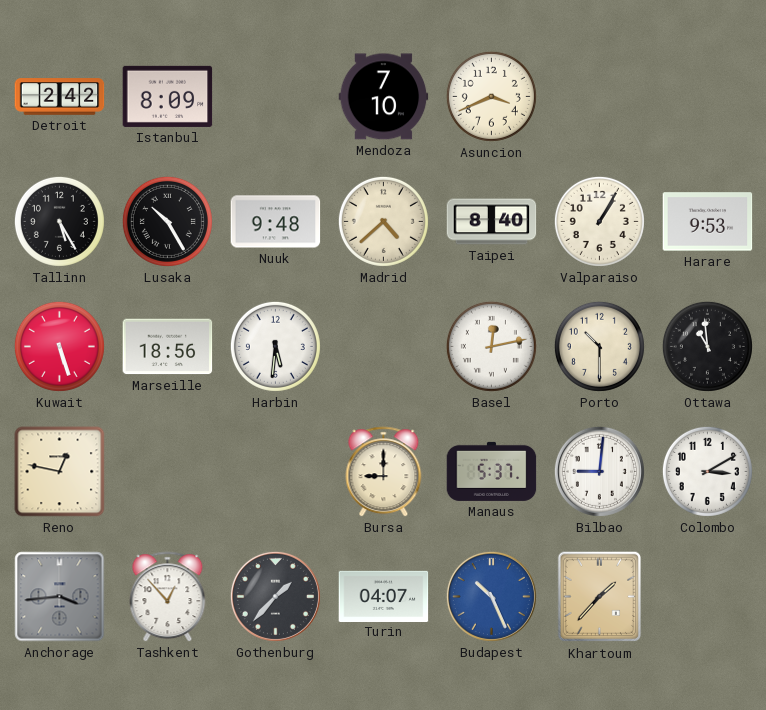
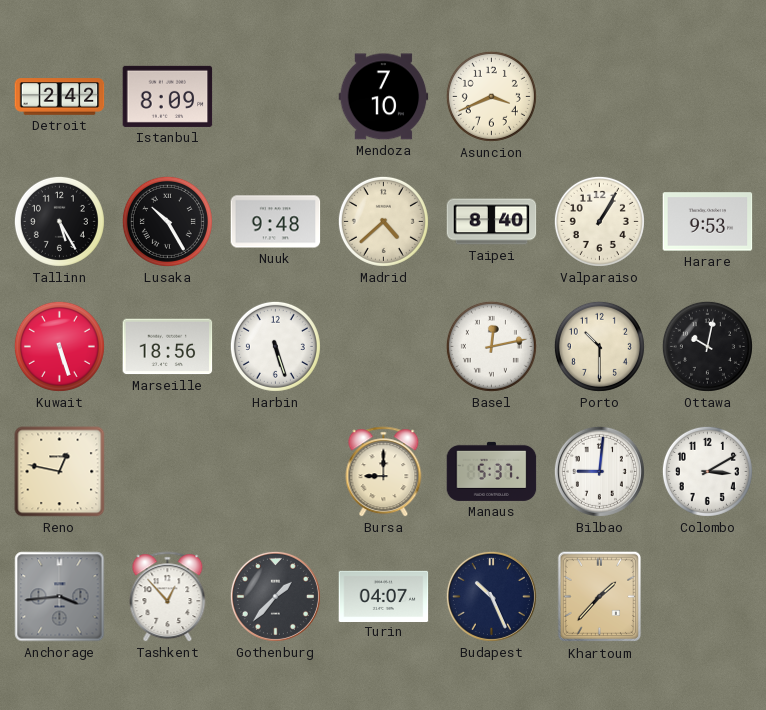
Harbin: 5:31 -> 5:27 (275, 346)
Ottawa: 10:59 -> 10:02 (707, 346)
Budapest dial: blue -> navy (491, 596)
